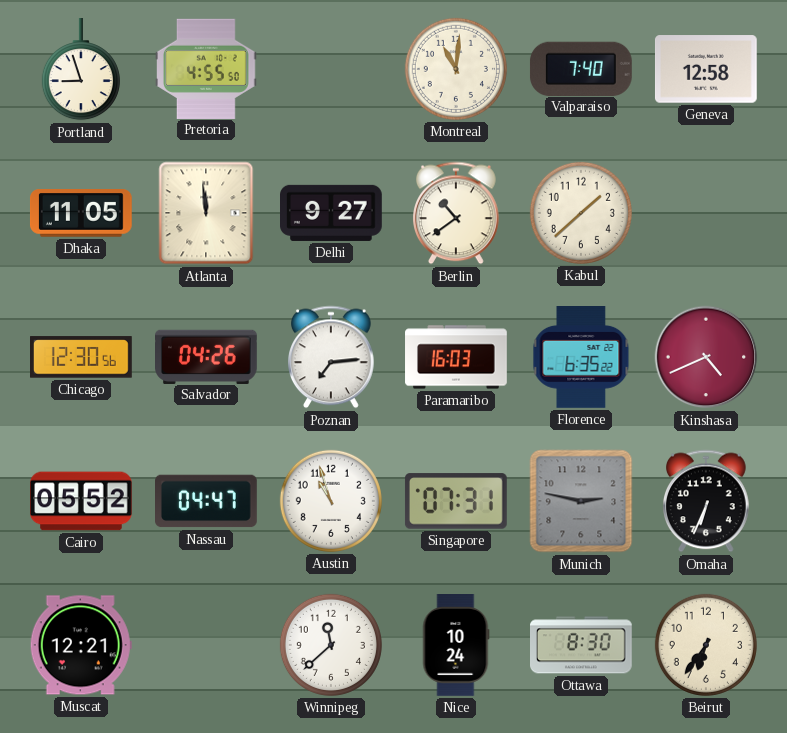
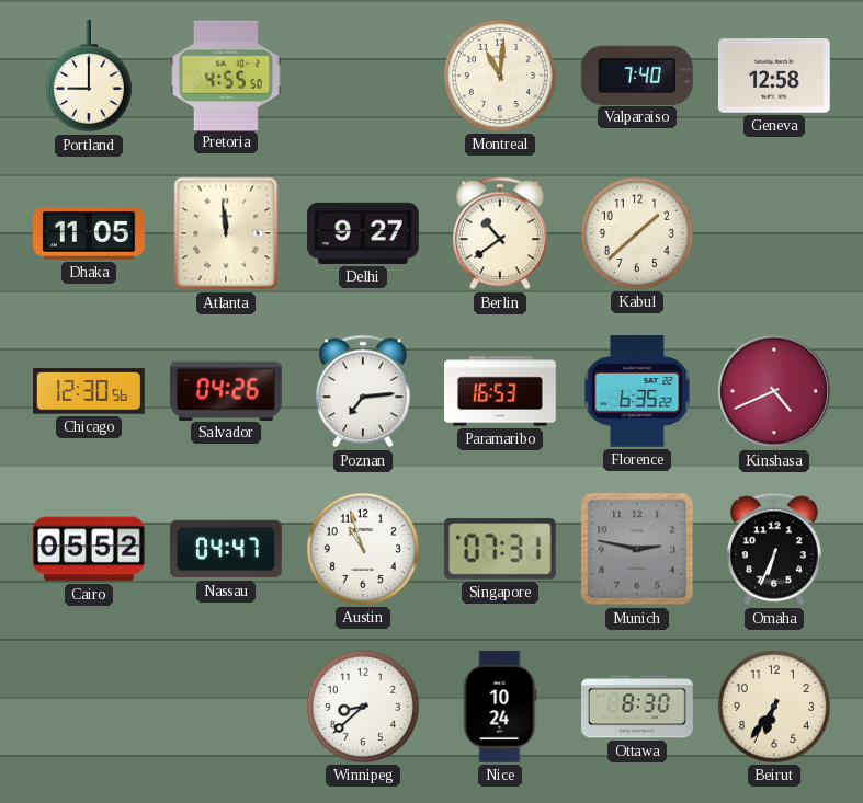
Portland: 8:57 -> 9:00 (89, 77)
Paramaribo: 16:03 -> 16:53 (500, 391)
Muscat: 12:21 -> none (81, 645)
Winnipeg: 11:38 -> 8:38 (363, 707)
